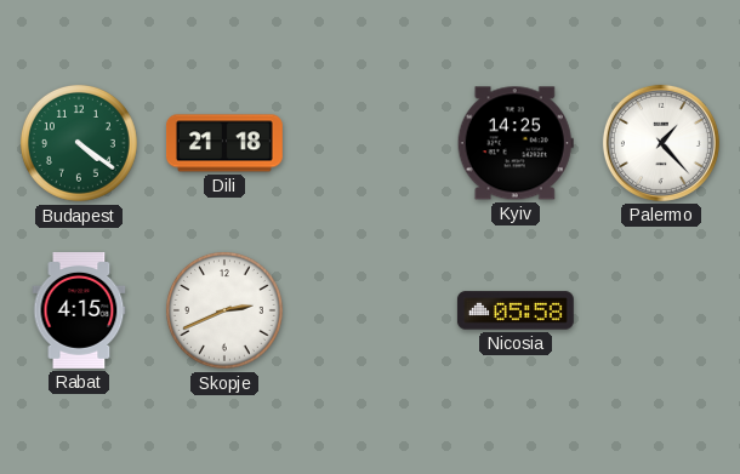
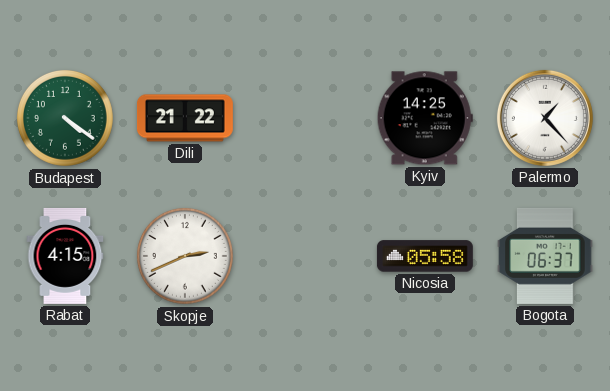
Dili: 21:18 -> 21:22 (185, 118)
Bogota: none -> 06:37 (545, 256)
